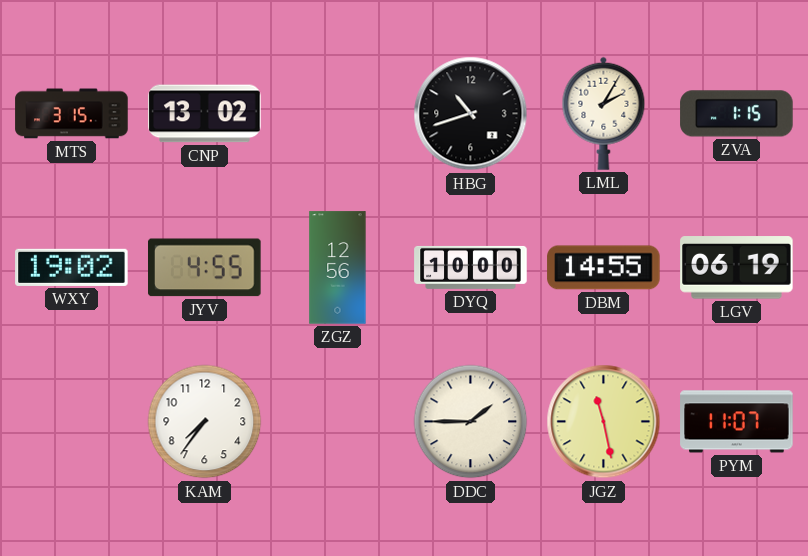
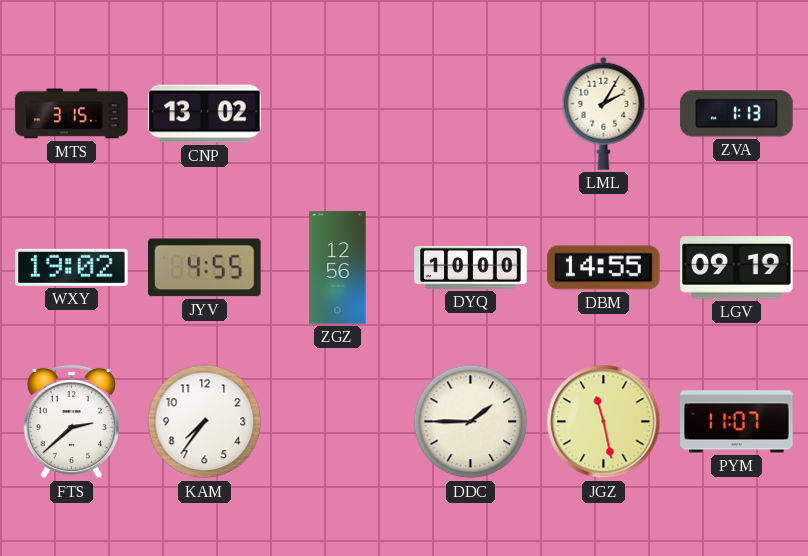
HBG: 10:42 -> none (471, 114)
ZVA: 1:15 -> 1:13 (737, 114)
LGV: 06:19 -> 09:19 (737, 268)
FTS: none -> 2:38 (71, 422)
